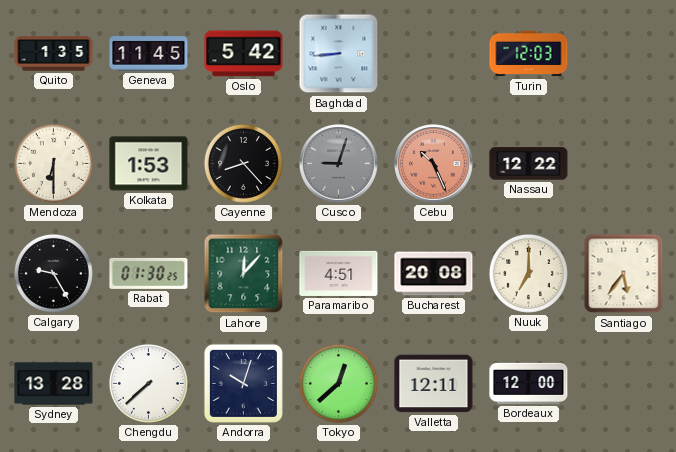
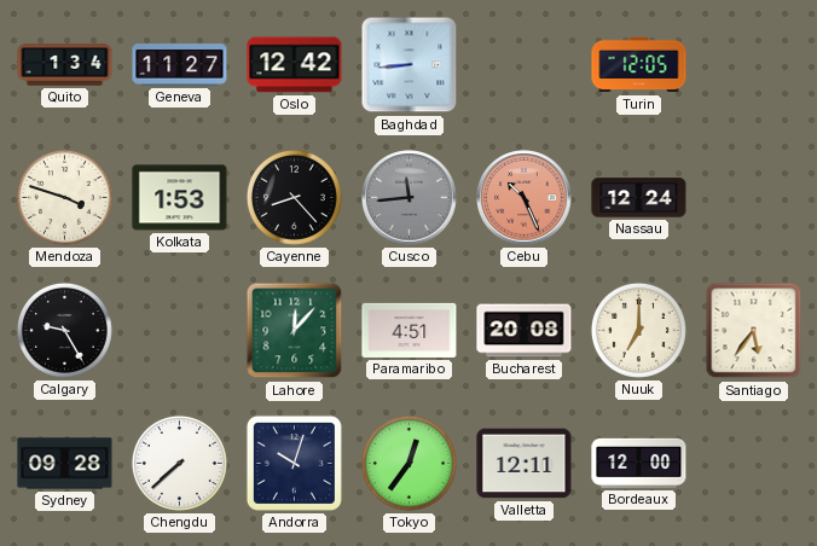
Quito: 1:35 -> 1:34 (65, 65)
Geneva: 11:45 -> 11:27 (180, 65)
Oslo: 5:42 -> 12:42 (295, 65)
Turin: 12:03 -> 12:05 (639, 65)
Mendoza: 6:30 -> 3:48 (64, 197)
Cusco: 9:03 -> 11:44 (410, 198)
Nassau: 12:22 -> 12:24 (639, 198)
Rabat: 01:30 -> none (149, 273)
Sydney: 13:28 -> 09:28 (65, 464)
Tokyo: 12:38 -> 12:36 (408, 463)
